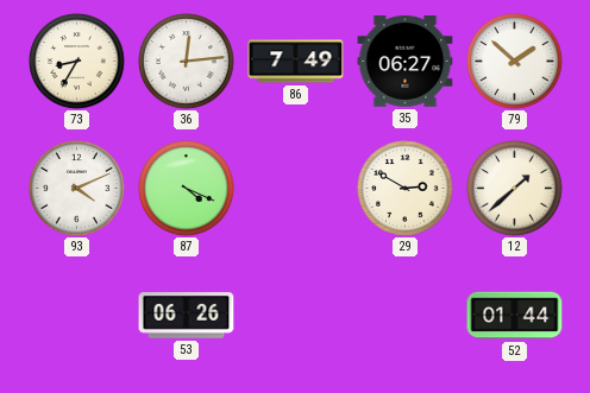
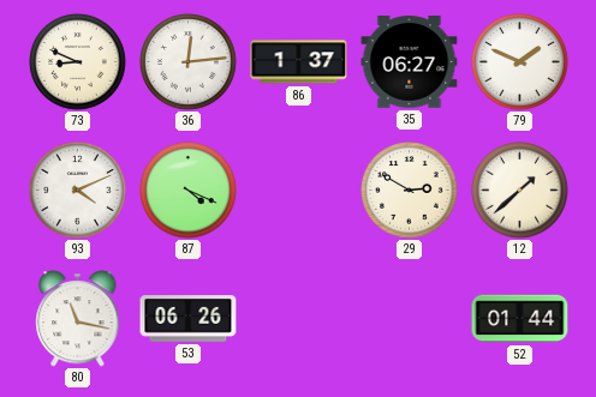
73: 8:35 -> 8:49 (78, 62)
86: 7:49 -> 1:37 (299, 62)
79: 1:52 -> 1:49 (520, 62)
80: none -> 11:17 (78, 319)
